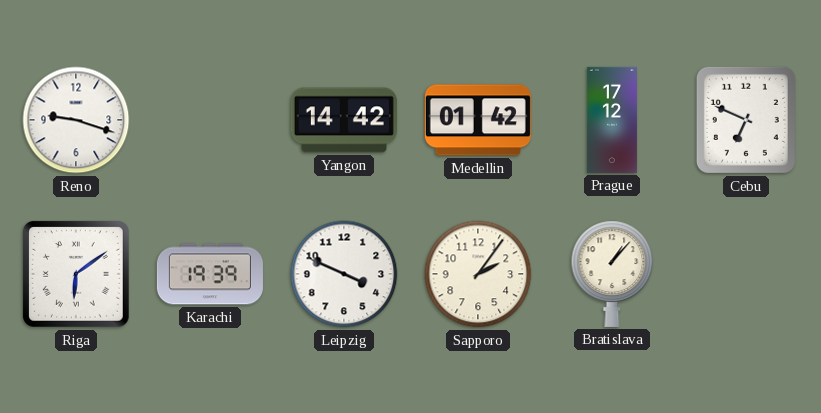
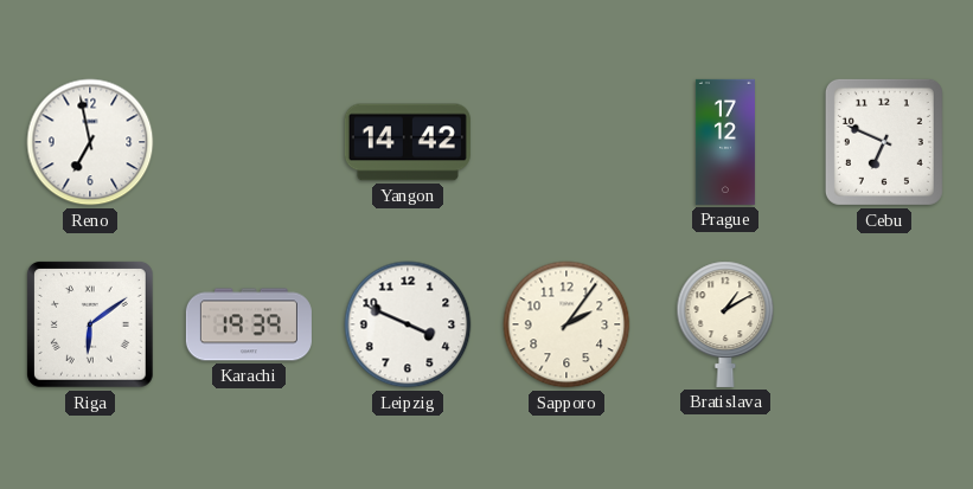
Reno: 9:18 -> 6:58 (90, 142)
Medellin: 01:42 -> none (478, 120)
Bratislava: 1:07 -> 1:10 (725, 324)
